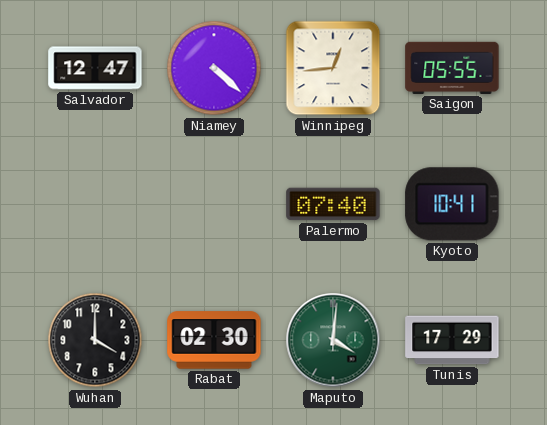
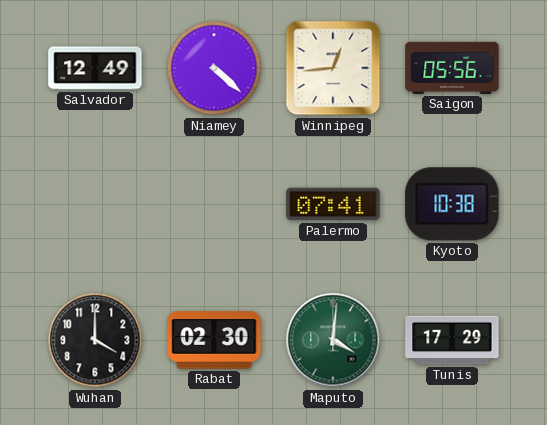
Salvador: 12:47 -> 12:49 (95, 68)
Saigon: 05:55 -> 05:56 (452, 68)
Palermo: 07:40 -> 07:41 (333, 204)
Kyoto: 10:41 -> 10:38 (452, 204)
